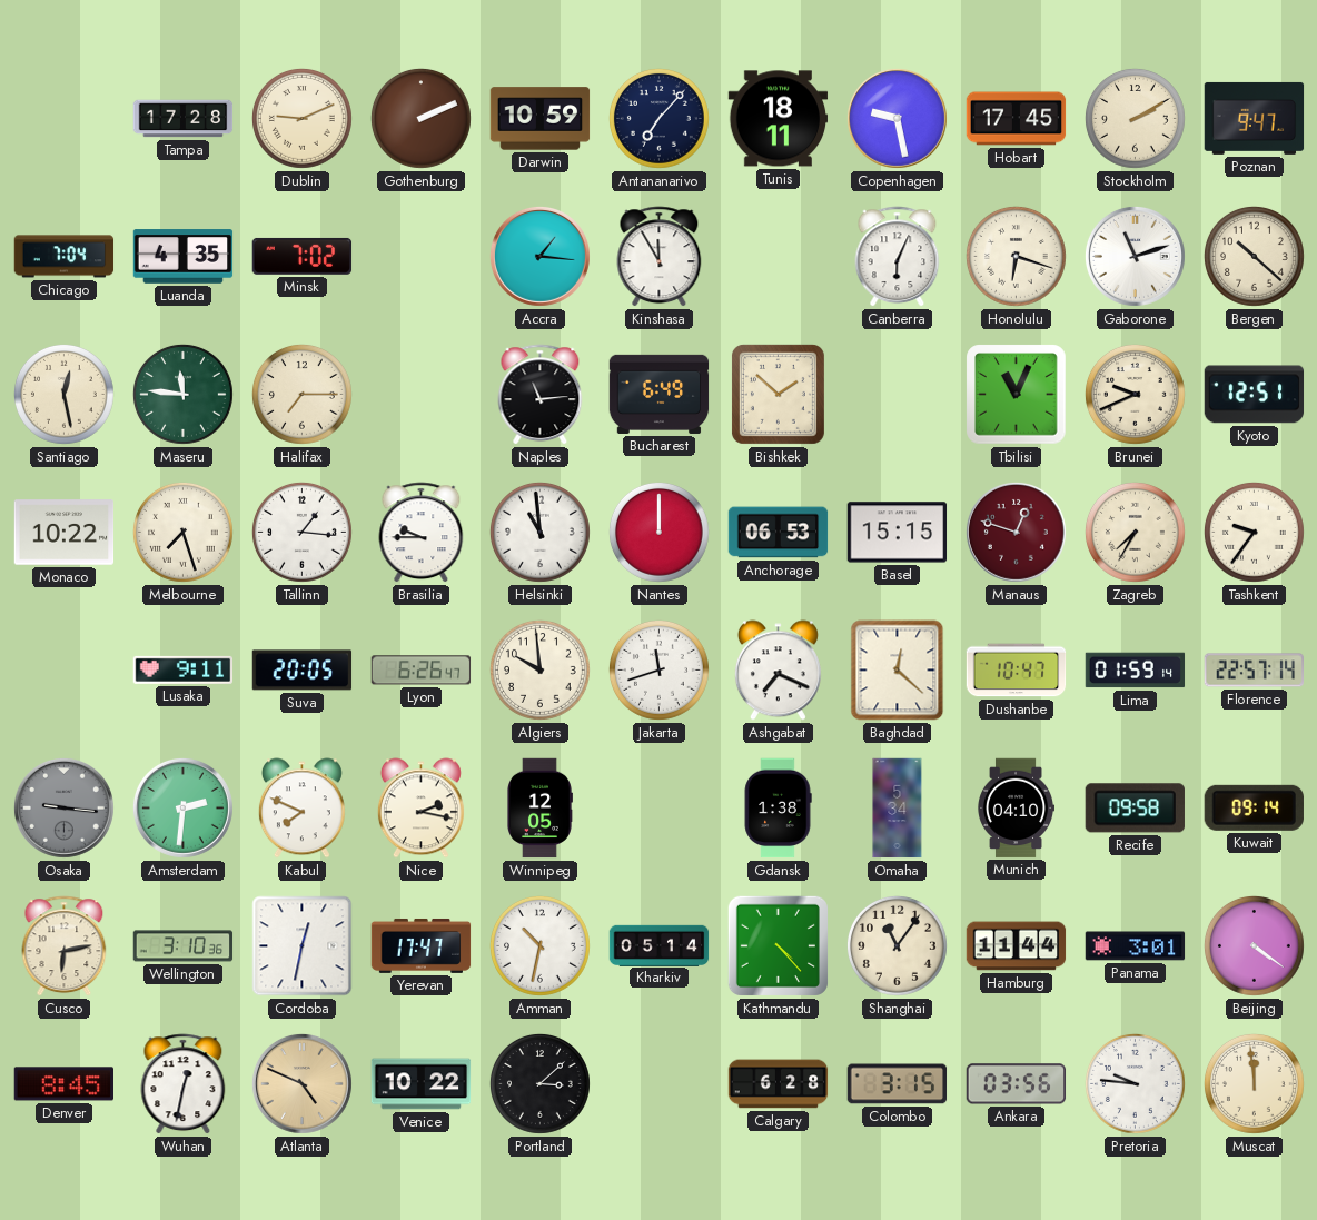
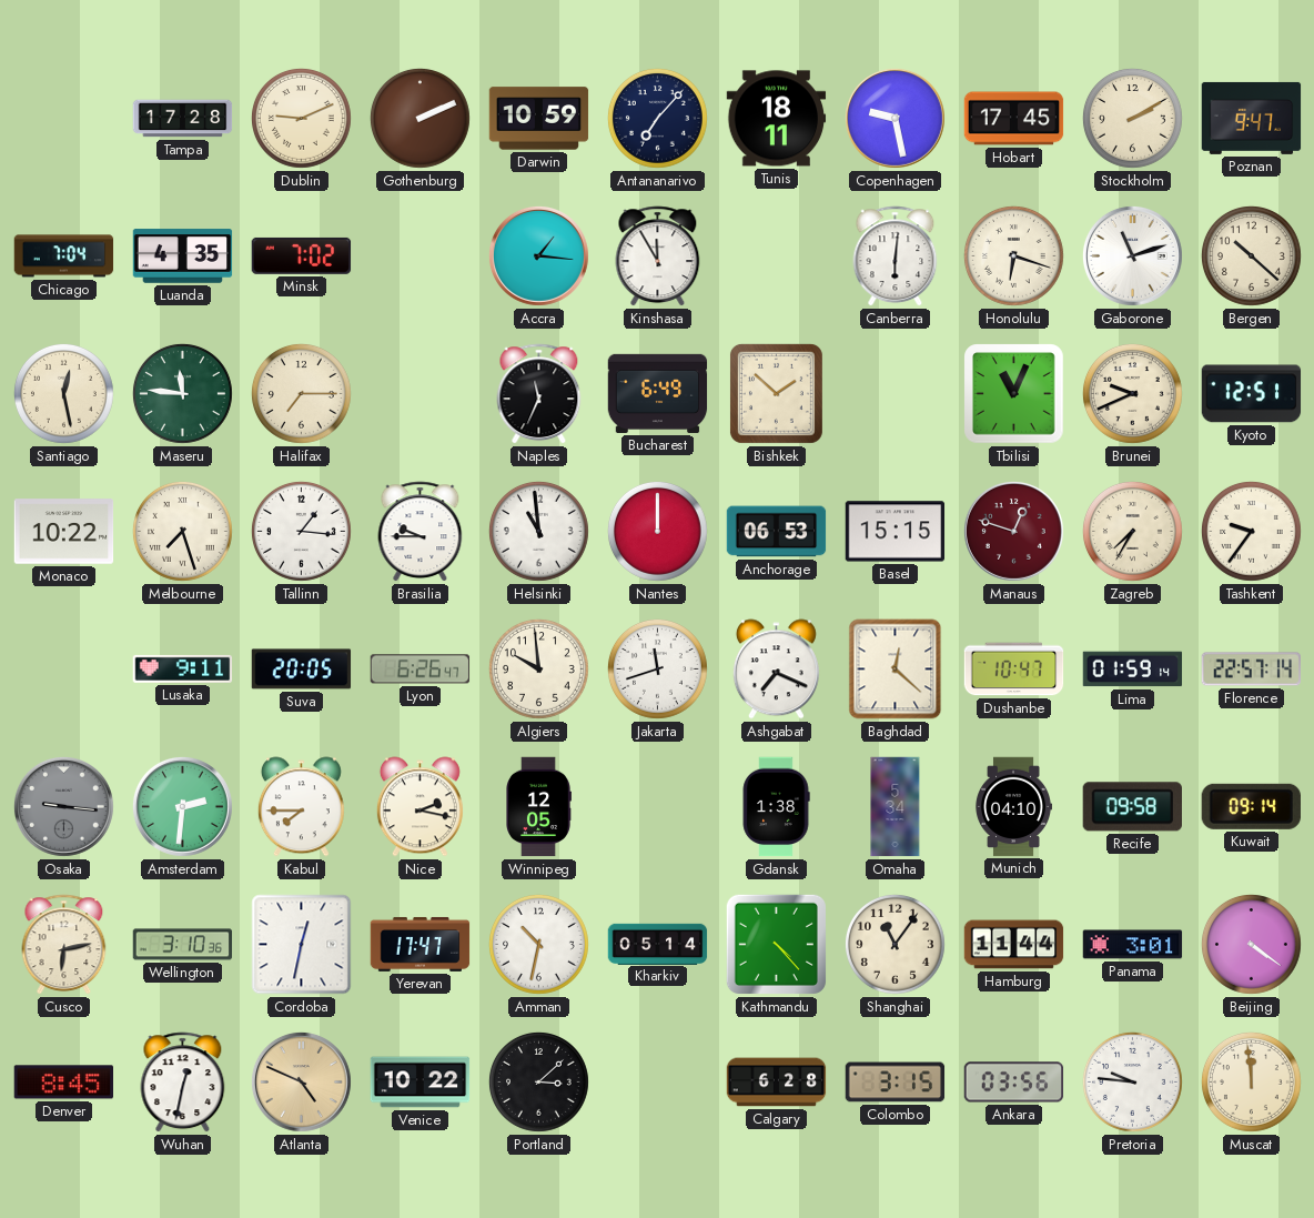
Canberra: 6:04 -> 6:01 (896, 256)
Naples: 11:14 -> 11:34 (539, 394)
Kabul: 7:49 -> 7:45 (301, 807)
